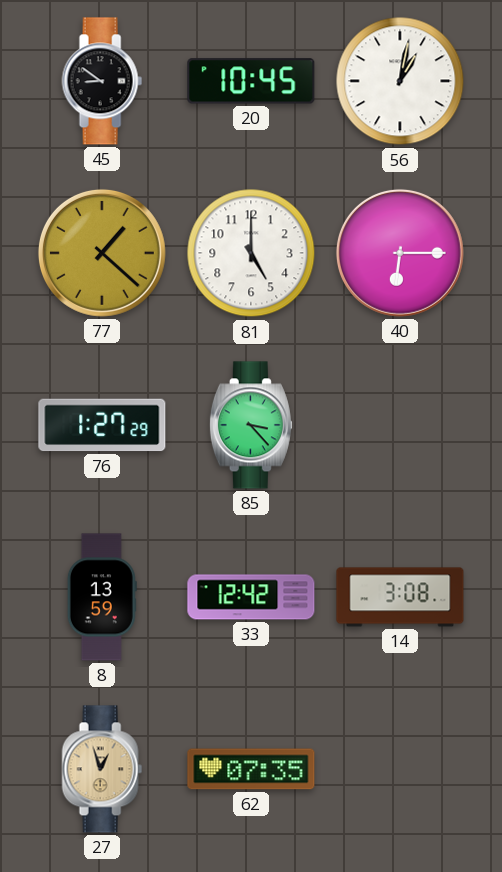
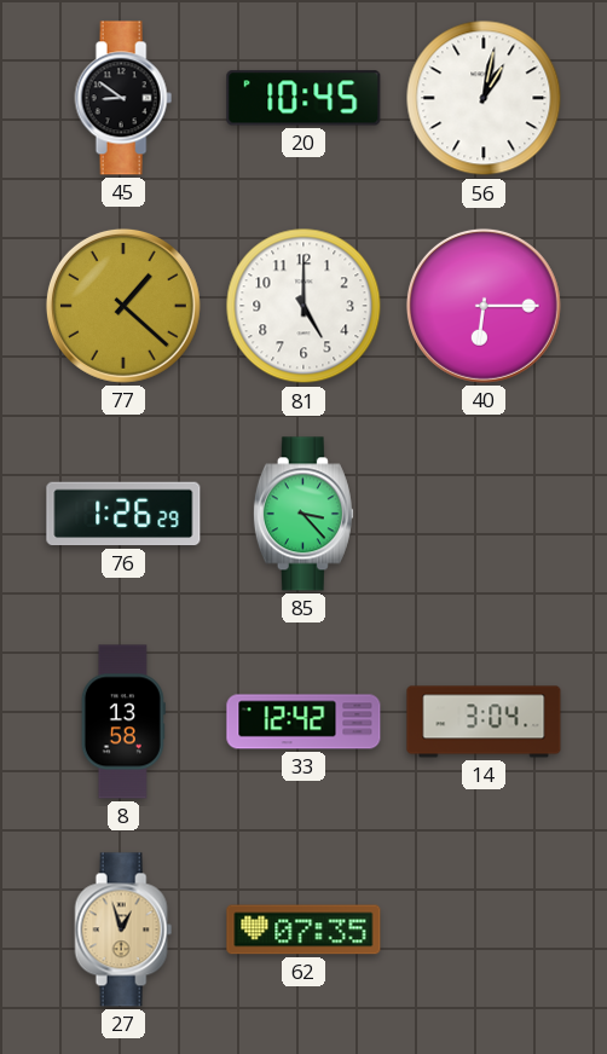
76: 1:27 -> 1:26 (123, 514)
8: 13:59 -> 13:58 (123, 722)
14: 3:08 -> 3:04 (484, 722)
